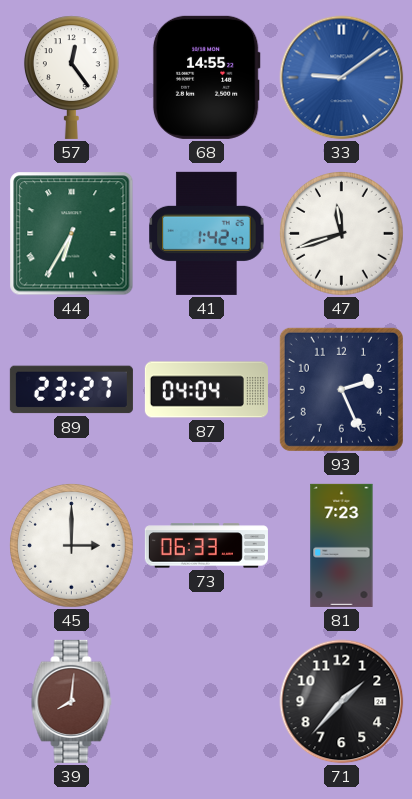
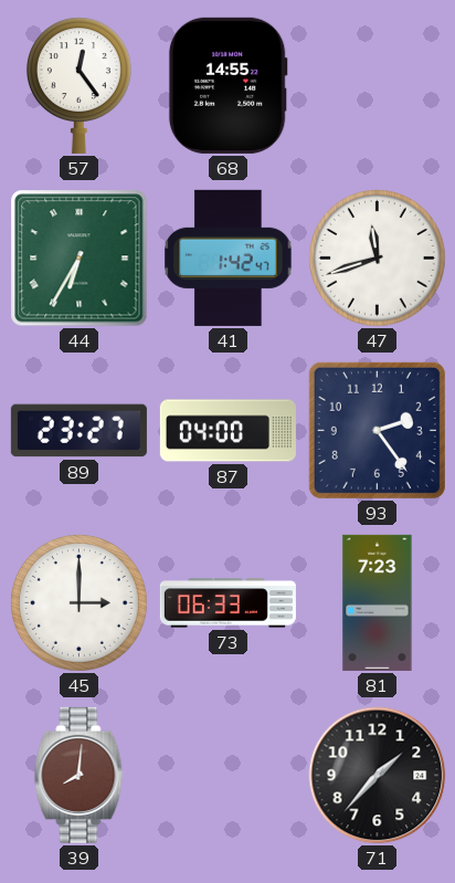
33: 9:09 -> none (342, 78)
87: 04:04 -> 04:00 (227, 431)
93: 2:26 -> 2:24 (377, 430)
